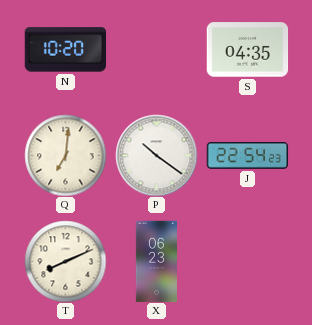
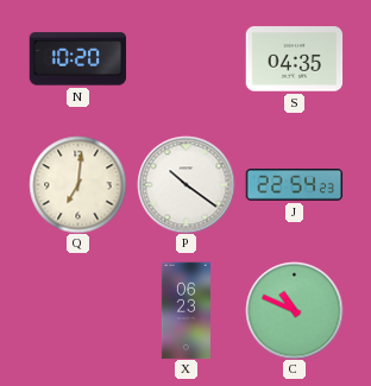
T: 8:11 -> none (65, 261)
C: none -> 10:49 (294, 310)
